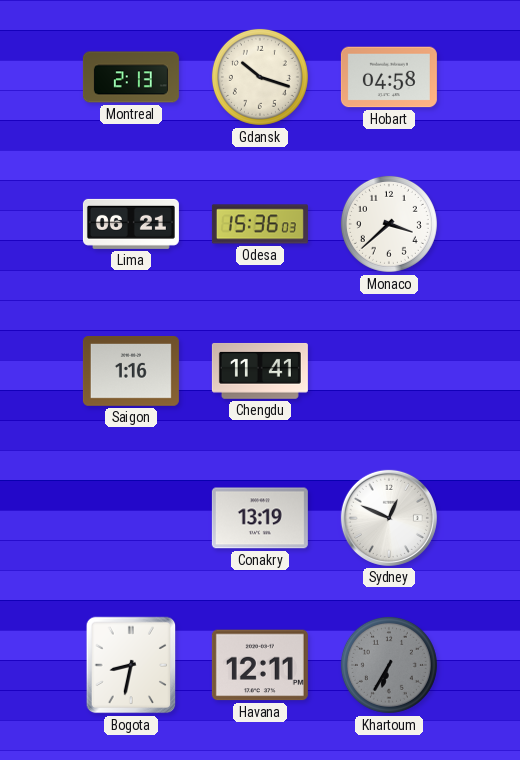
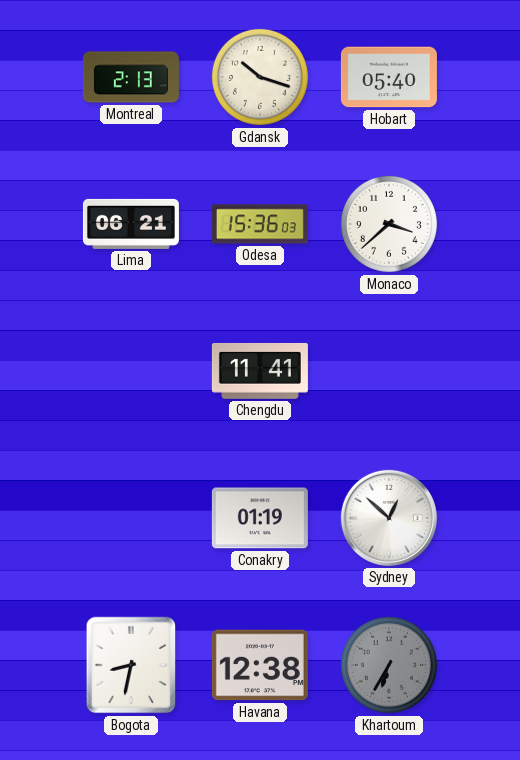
Hobart: 04:58 -> 05:40 (389, 77)
Saigon: 1:16 -> none (131, 372)
Conakry: 13:19 -> 01:19 (260, 518)
Sydney: 12:49 -> 12:52 (389, 518)
Havana: 12:11 -> 12:38 (260, 665)
